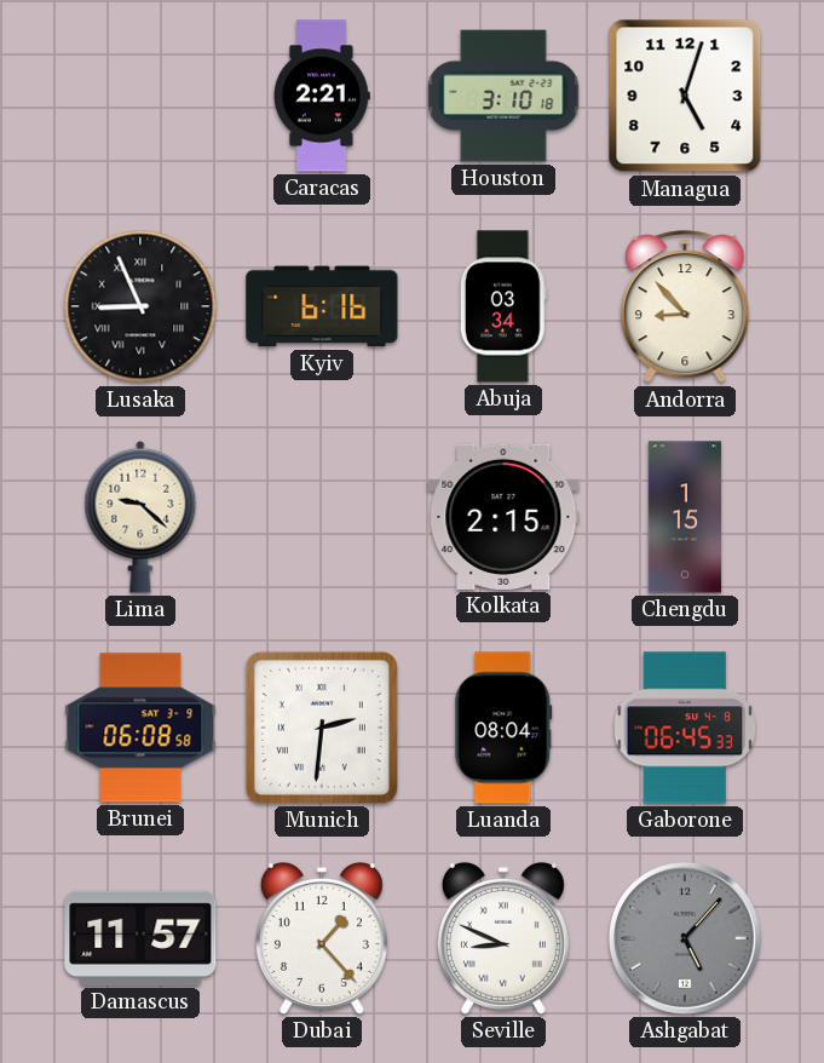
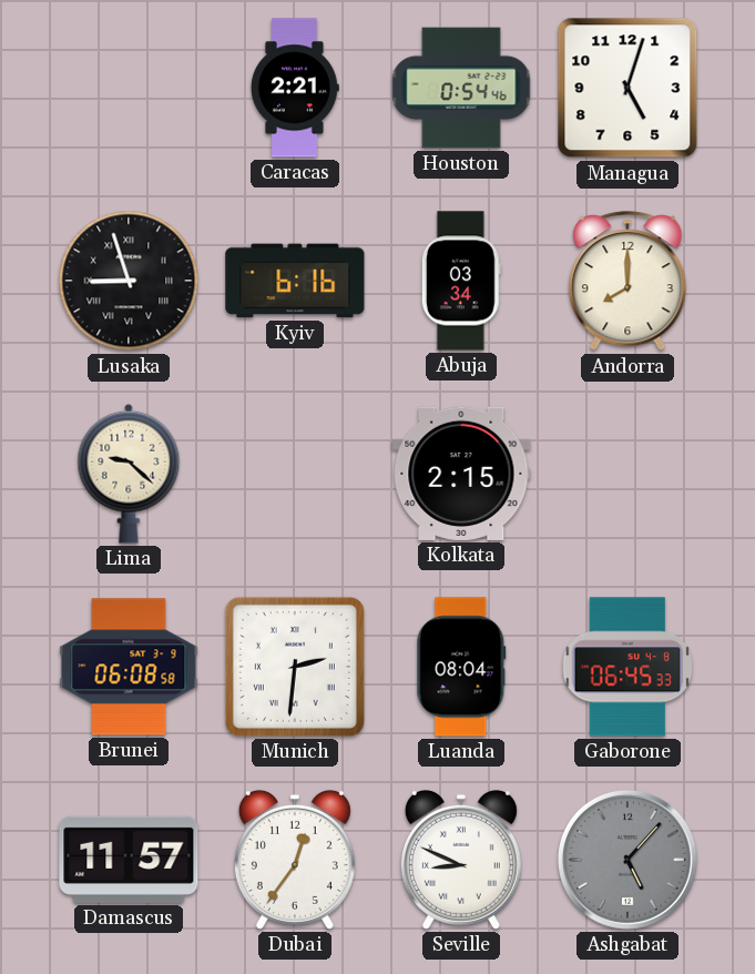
Houston: 3:10 -> 0:54 (461, 88)
Lusaka: 8:56 -> 8:57 (129, 281)
Andorra: 8:53 -> 8:00 (628, 282)
Chengdu: 1:15 -> none (685, 517)
Dubai: 1:23 -> 12:36 (295, 860)
